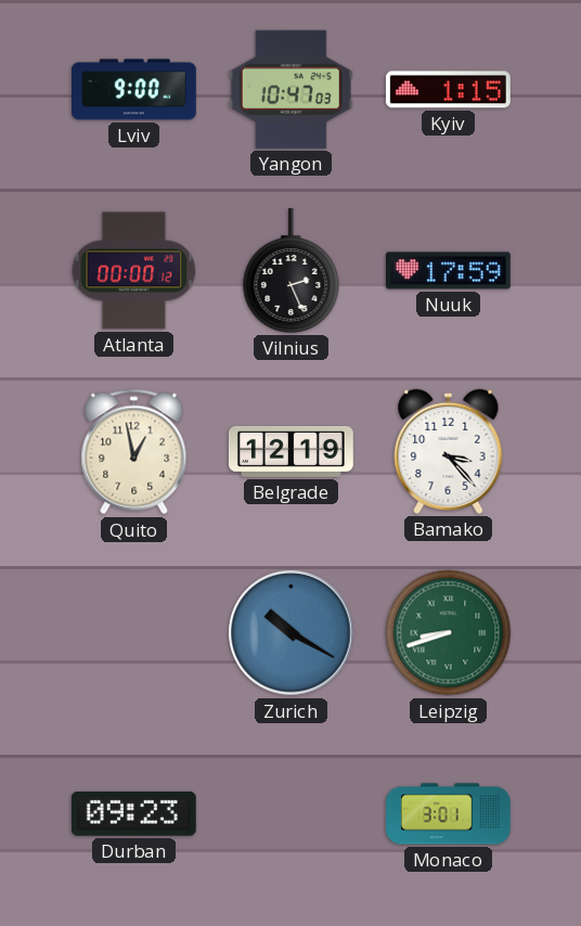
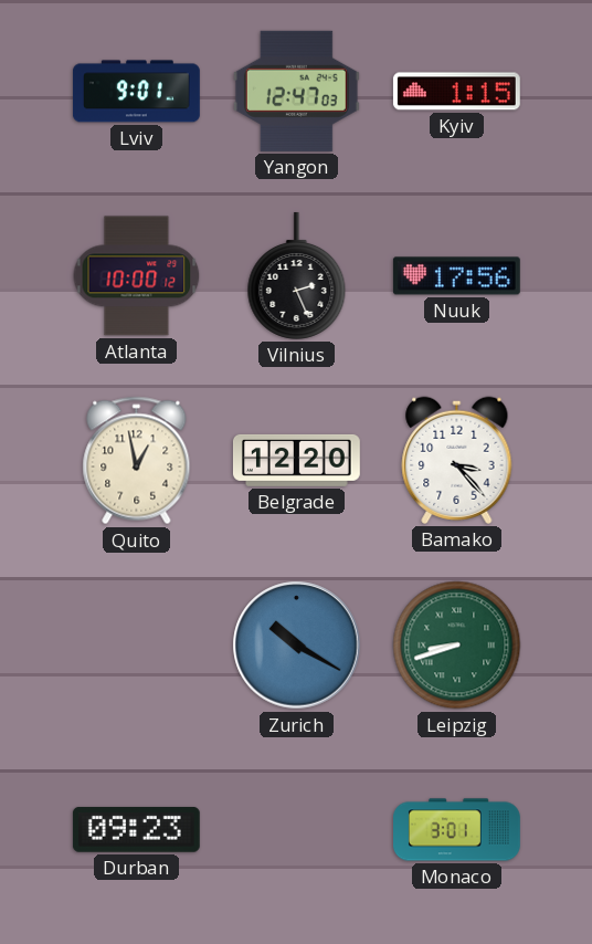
Lviv: 9:00 -> 9:01 (136, 92)
Yangon: 10:47 -> 12:47 (296, 91)
Atlanta: 00:00 -> 10:00 (137, 276)
Nuuk: 17:59 -> 17:56 (456, 276)
Belgrade: 12:19 -> 12:20 (296, 460)
